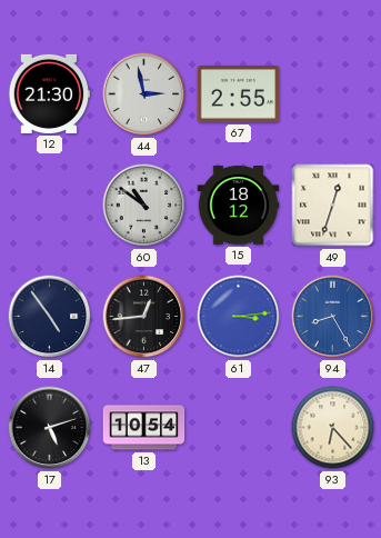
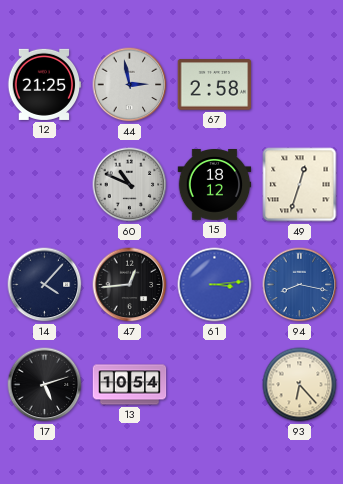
12: 21:30 -> 21:25 (44, 84)
67: 2:55 -> 2:58 (215, 85)
60: 10:51 -> 10:49 (130, 185)
14: 4:54 -> 4:07 (45, 285)
94: 8:25 -> 8:17 (300, 285)
